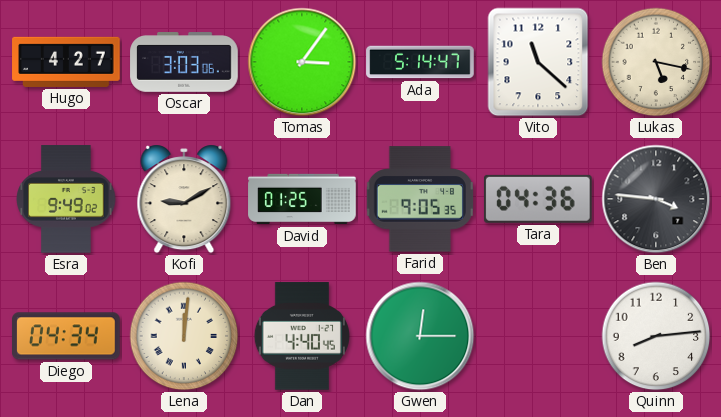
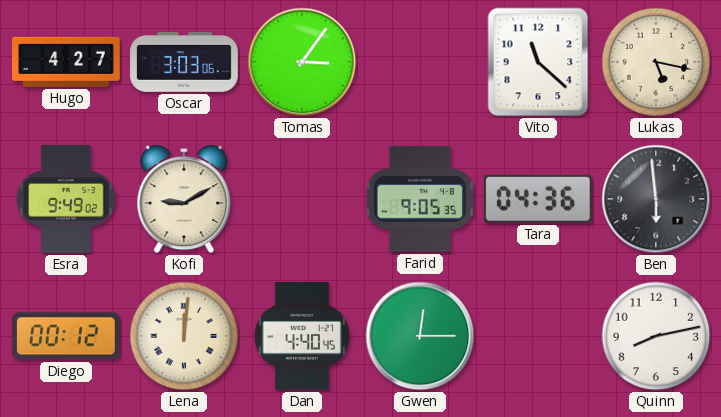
Ada: 5:14 -> none (420, 62)
David: 01:25 -> none (302, 199)
Ben: 3:46 -> 5:59 (656, 199)
Diego: 04:34 -> 00:12 (67, 336)
Quinn: 8:14 -> 8:13 (656, 336)
